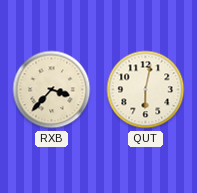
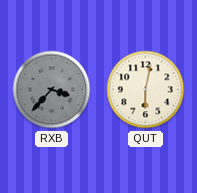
RXB dial: cream -> grey (52, 90)
